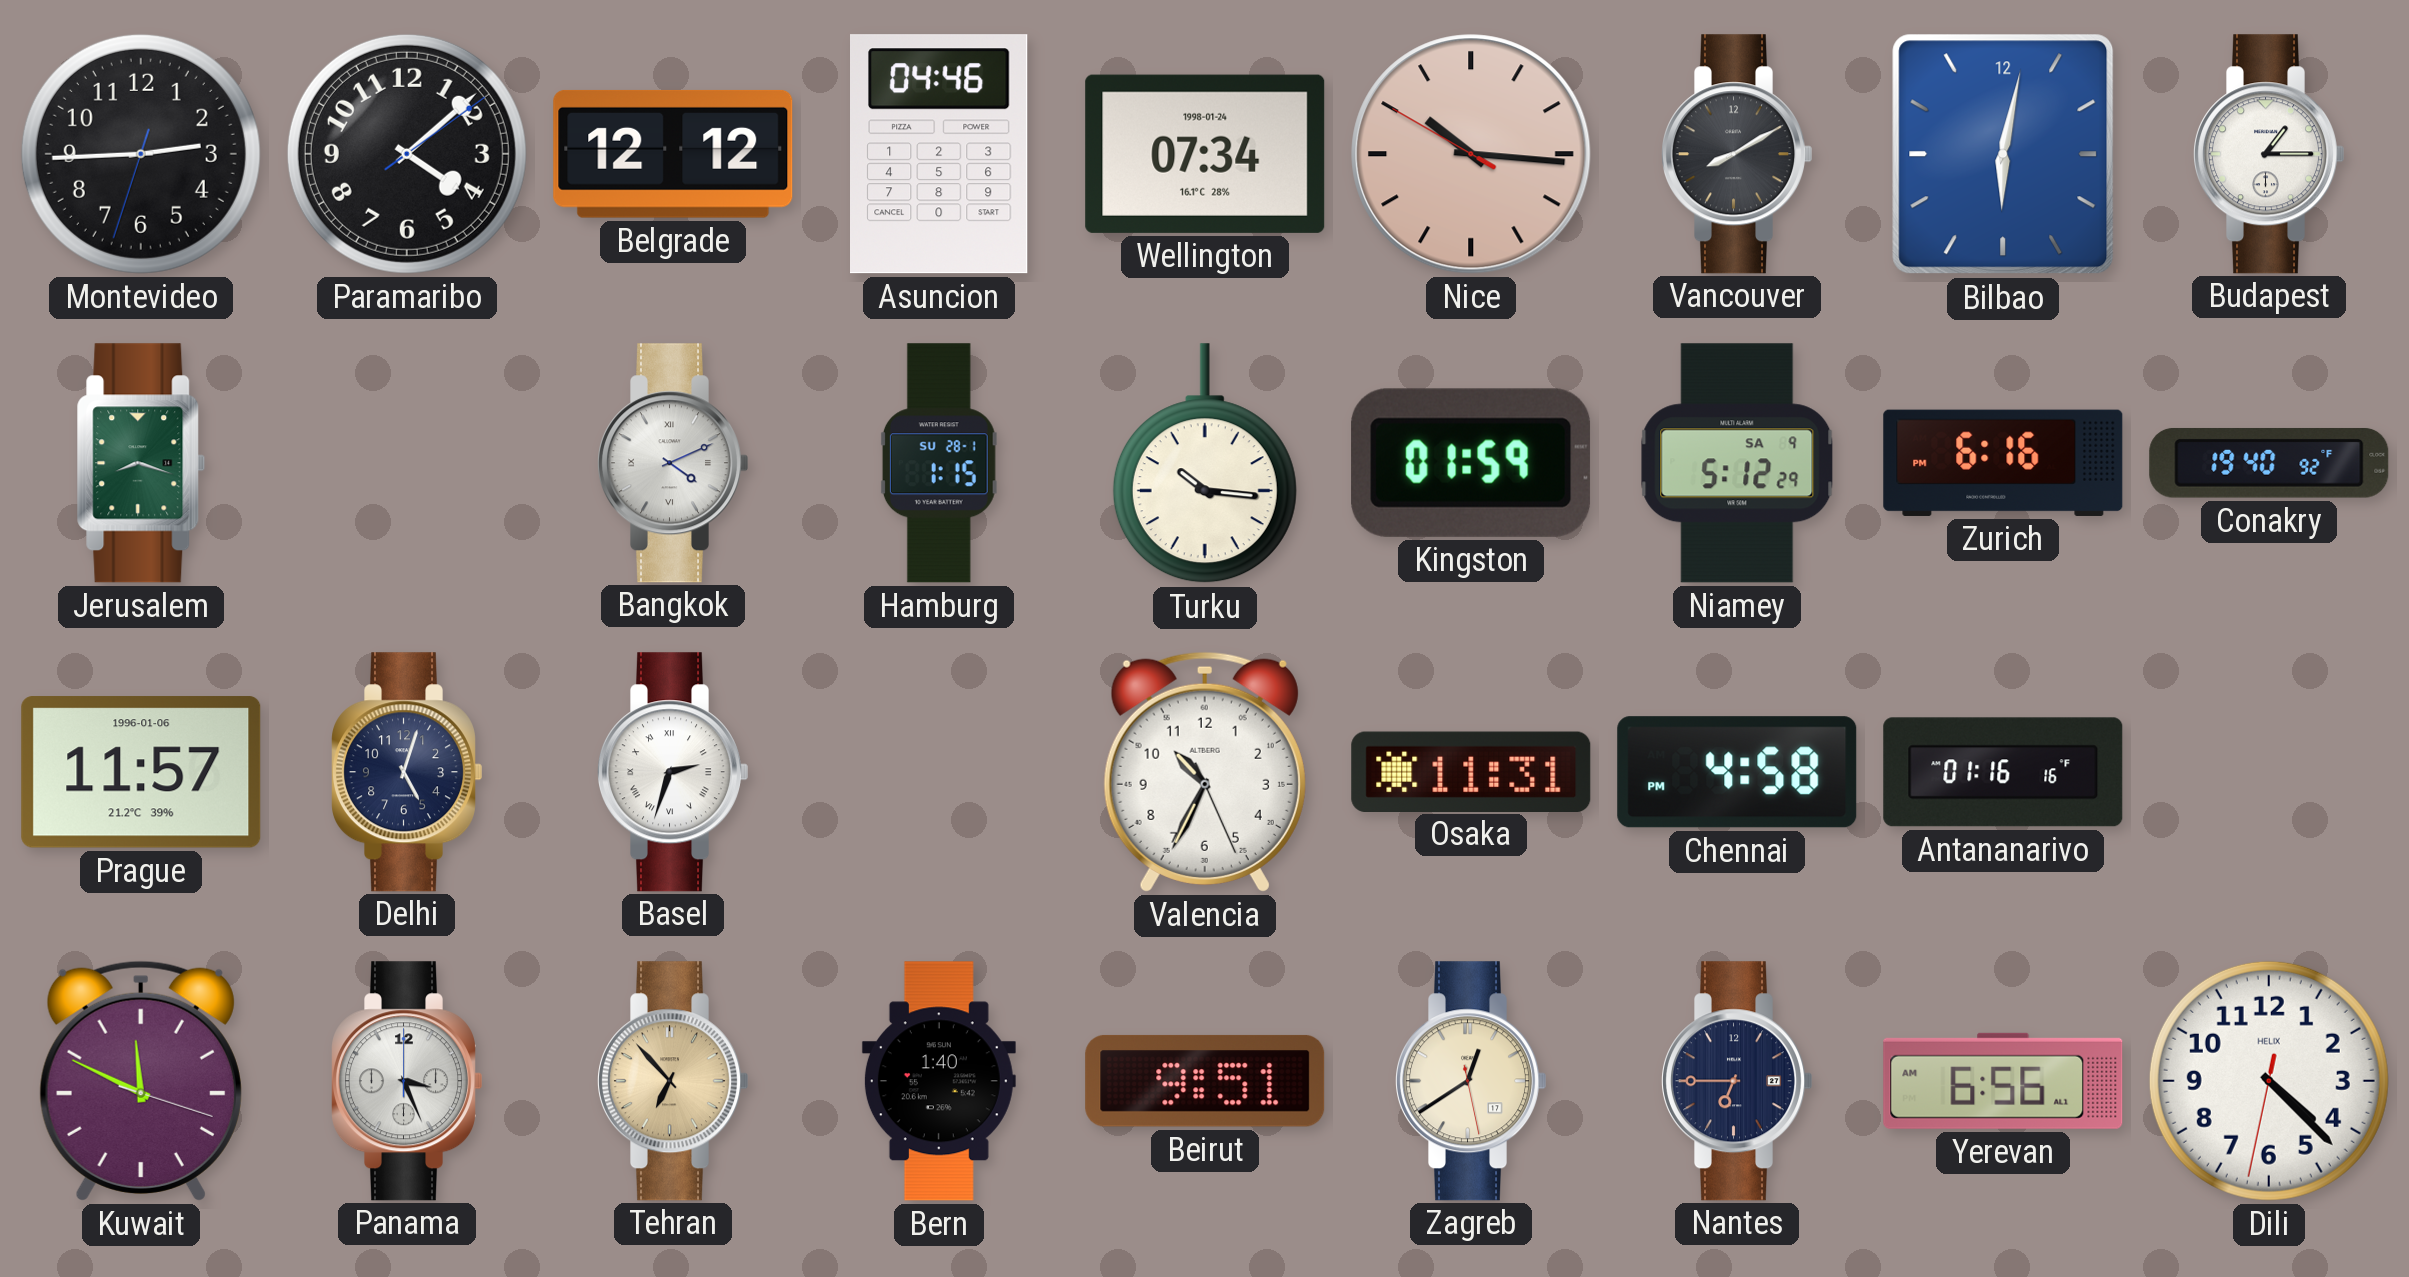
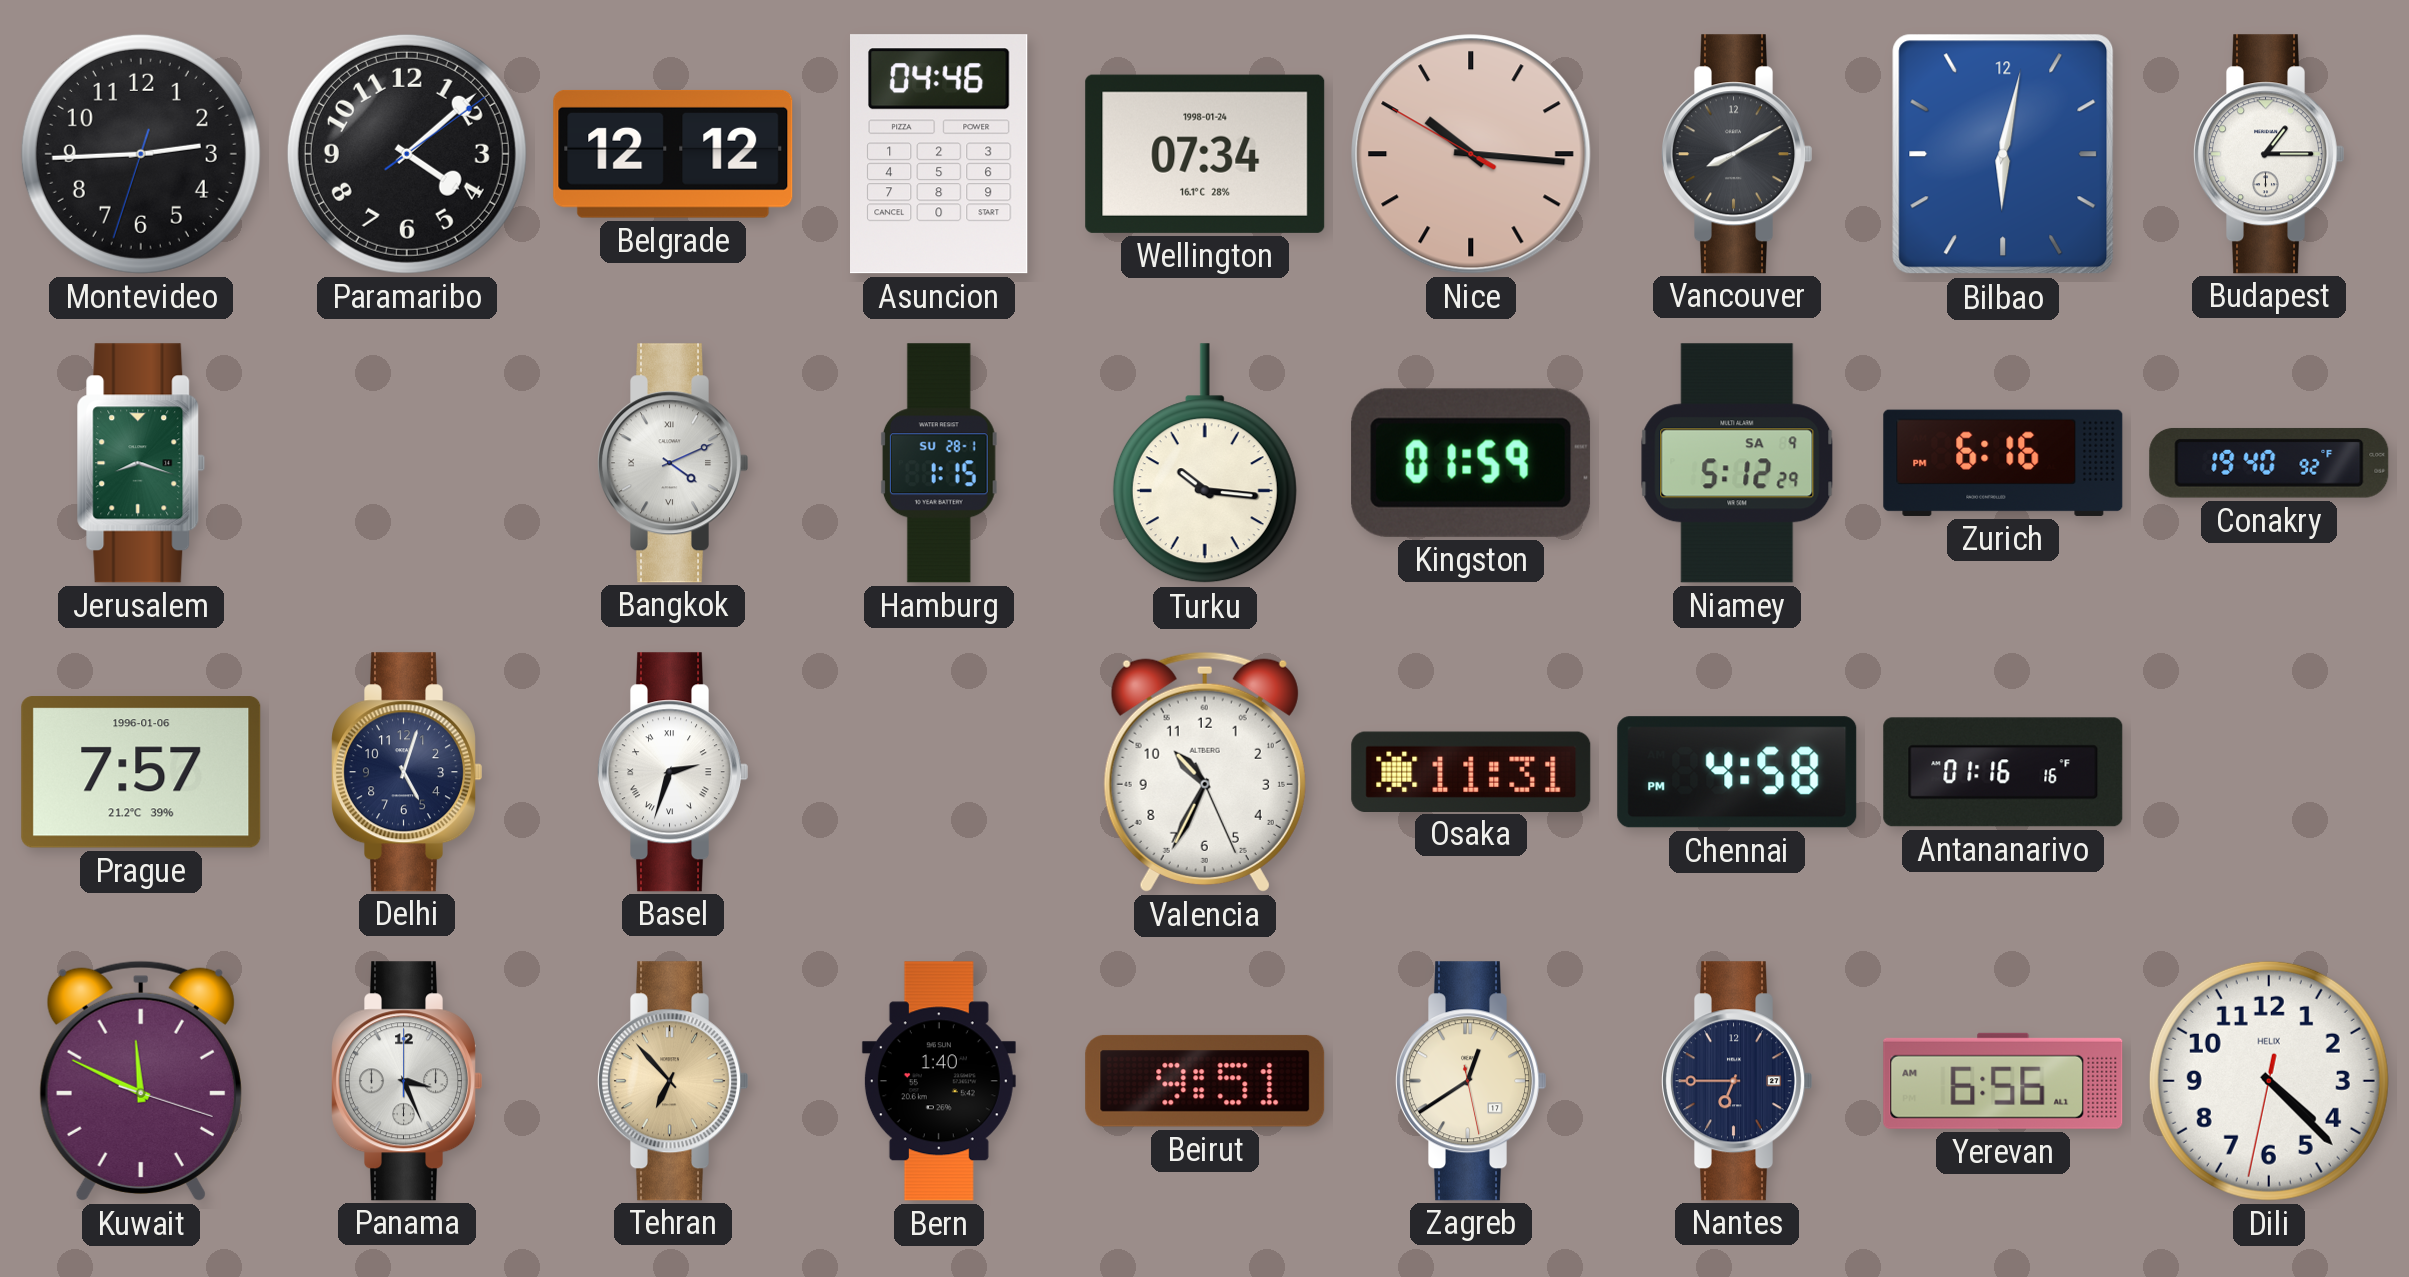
Prague: 11:57 -> 7:57 (141, 772)
